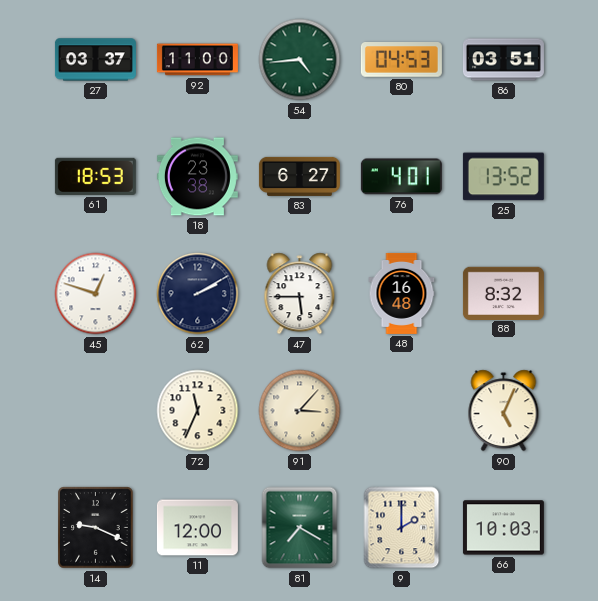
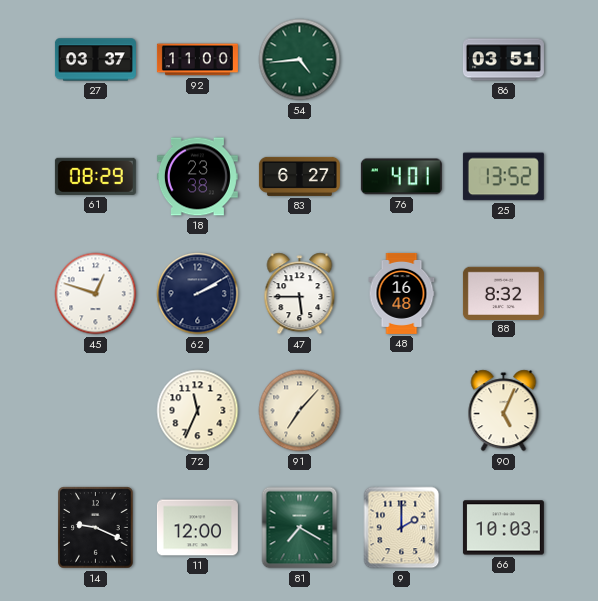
80: 04:53 -> none (401, 60)
61: 18:53 -> 08:29 (95, 176)
91: 3:07 -> 7:07 (300, 411)
